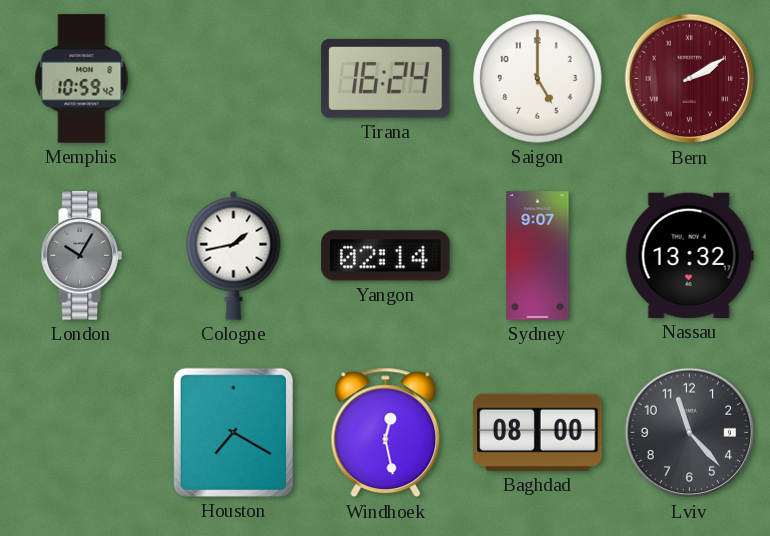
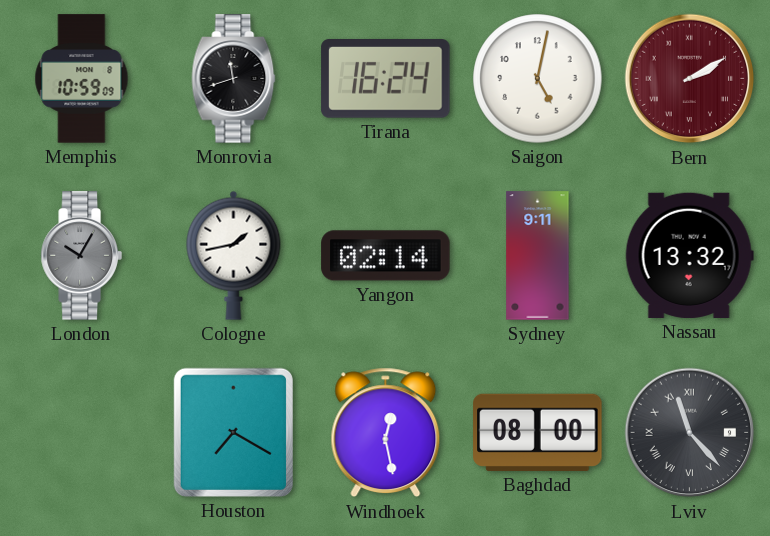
Memphis: 10:59:42 -> 10:59:09 (82, 79)
Monrovia: none -> 11:42 (234, 79)
Saigon: 5:00 -> 5:02 (538, 79)
Sydney: 9:07 -> 9:11 (538, 256)
Lviv numerals: Arabic -> Roman (690, 433)
